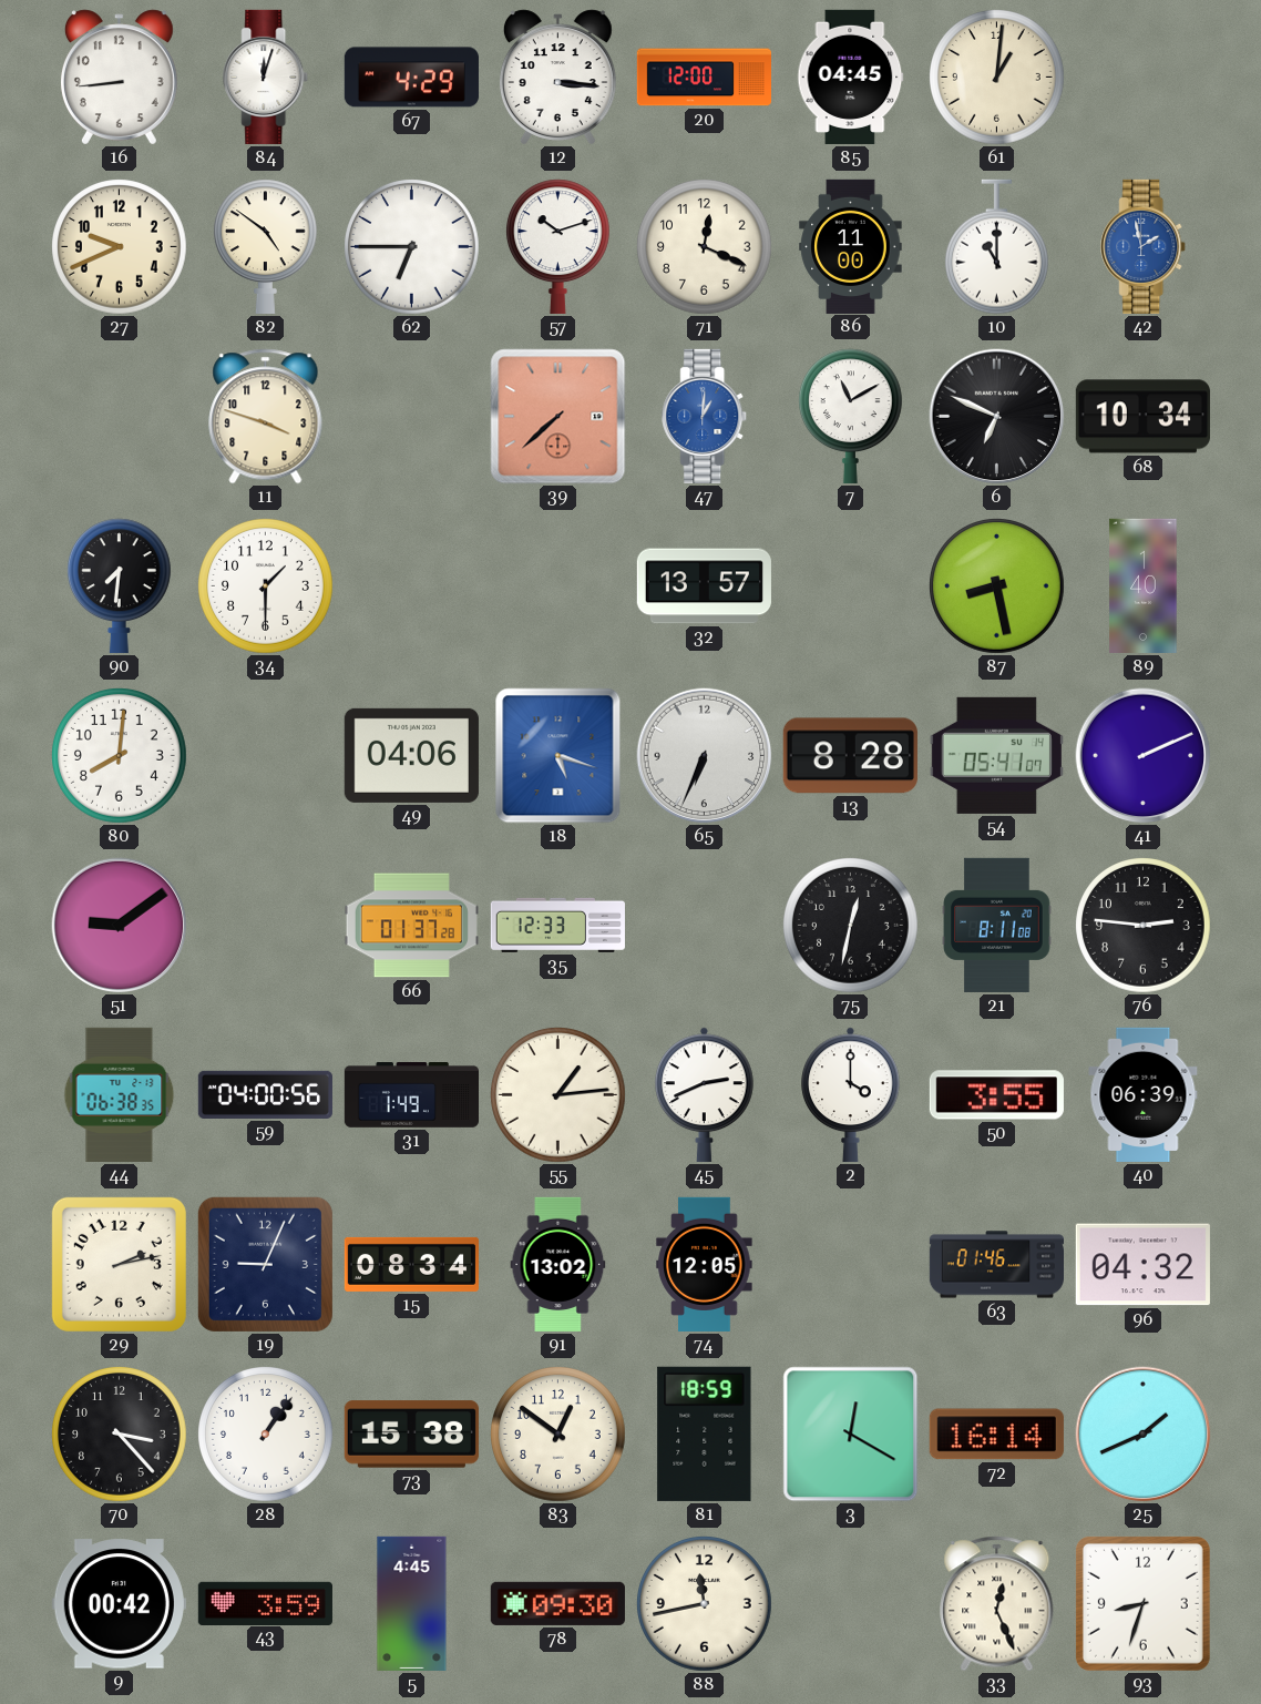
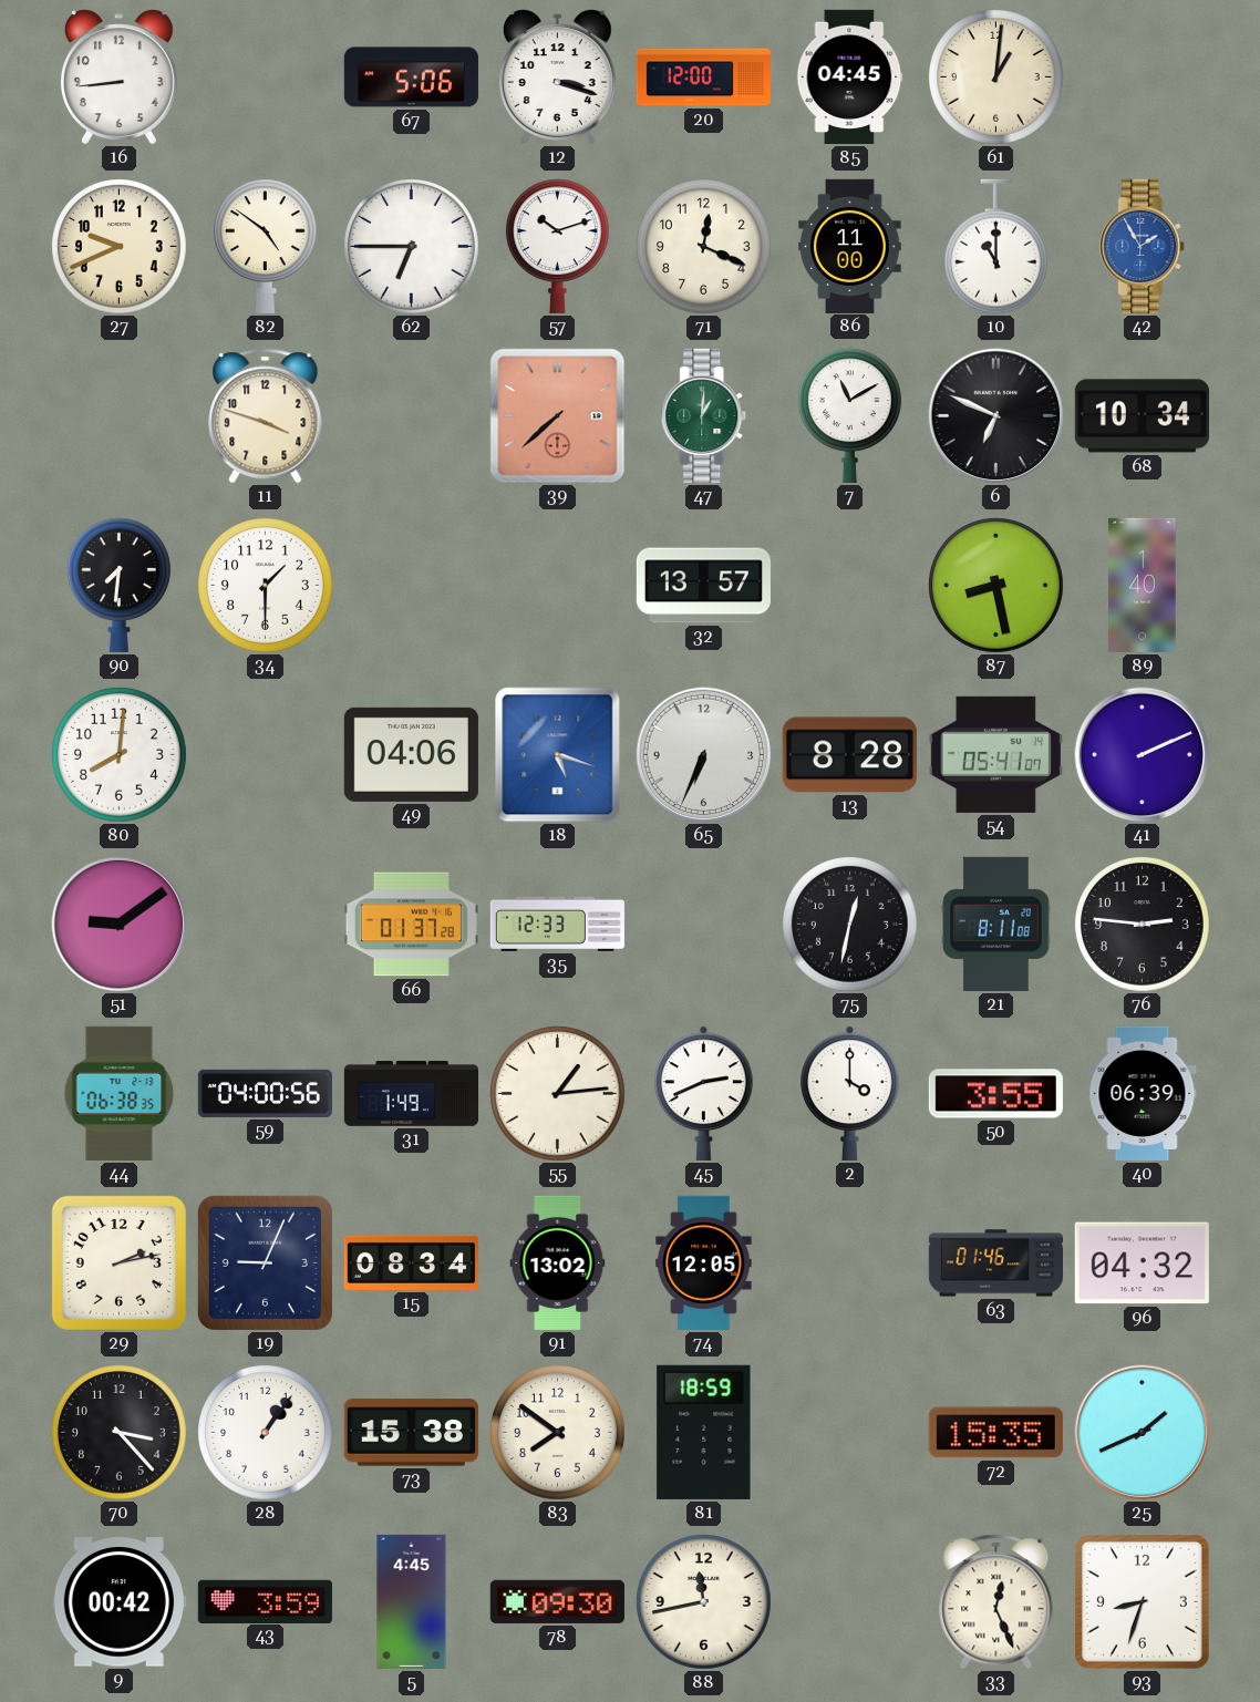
84: 12:03 -> none (266, 76)
67: 4:29 -> 5:06 (411, 78)
12: 3:16 -> 3:18 (557, 78)
42: 1:58 -> 1:55 (1143, 246)
47 dial: blue -> green (704, 415)
83: 12:51 -> 7:51 (558, 1433)
3: 12:20 -> none (851, 1435)
72: 16:14 -> 15:35 (995, 1433)
